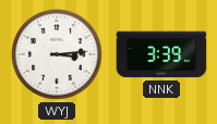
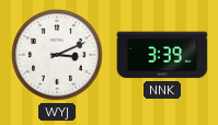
WYJ: 3:14 -> 3:11 (57, 55)
